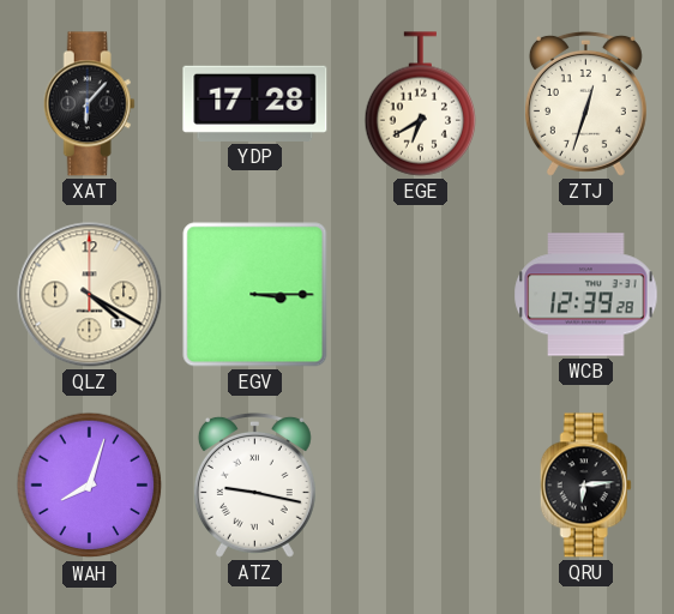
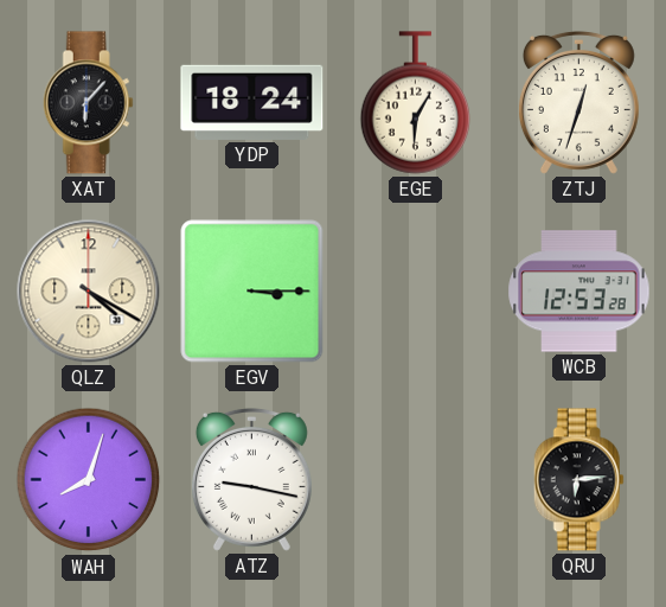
YDP: 17:28 -> 18:24 (252, 102)
EGE: 6:40 -> 6:05 (416, 103)
WCB: 12:39 -> 12:53 (579, 292)
